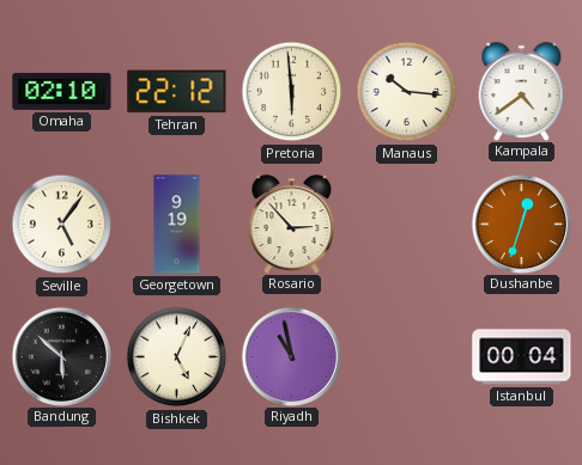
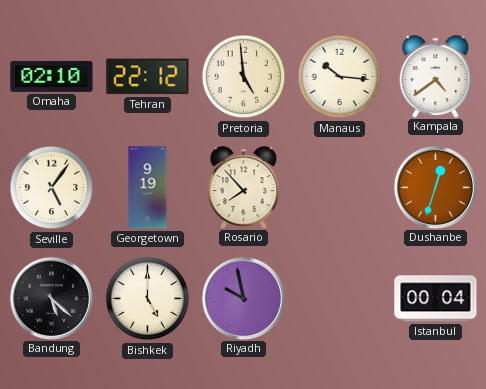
Pretoria: 5:59 -> 4:59 (244, 77)
Rosario: 2:53 -> 7:53 (244, 187)
Bandung: 5:52 -> 5:22 (51, 298)
Bishkek: 5:04 -> 5:00 (148, 299)
Riyadh: 10:58 -> 9:58 (243, 298)
